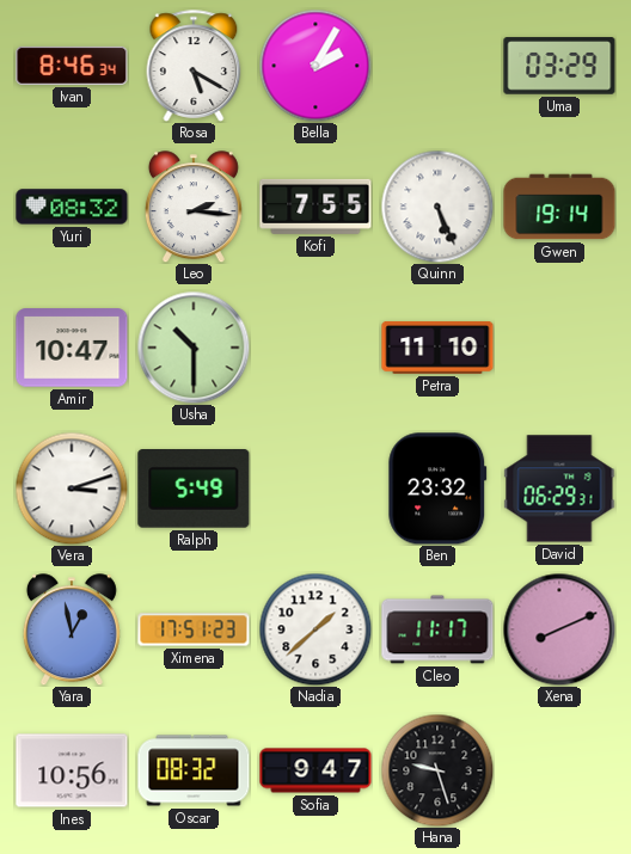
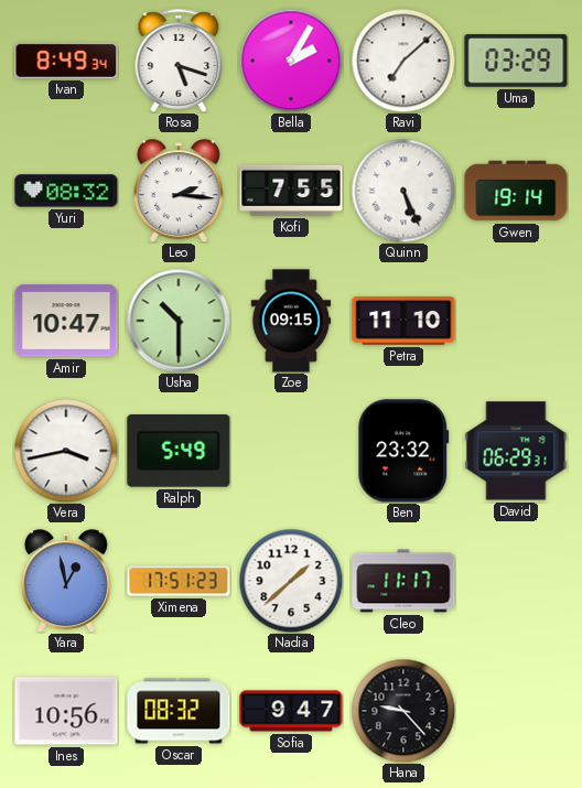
Ivan: 8:46 -> 8:49 (66, 61)
Rosa: 5:20 -> 5:18 (179, 61)
Ravi: none -> 7:08 (403, 61)
Zoe: none -> 09:15 (291, 321)
Vera: 3:12 -> 3:43 (66, 451)
Xena: 8:11 -> none (559, 629)
Hana: 9:27 -> 9:23 (403, 711)
